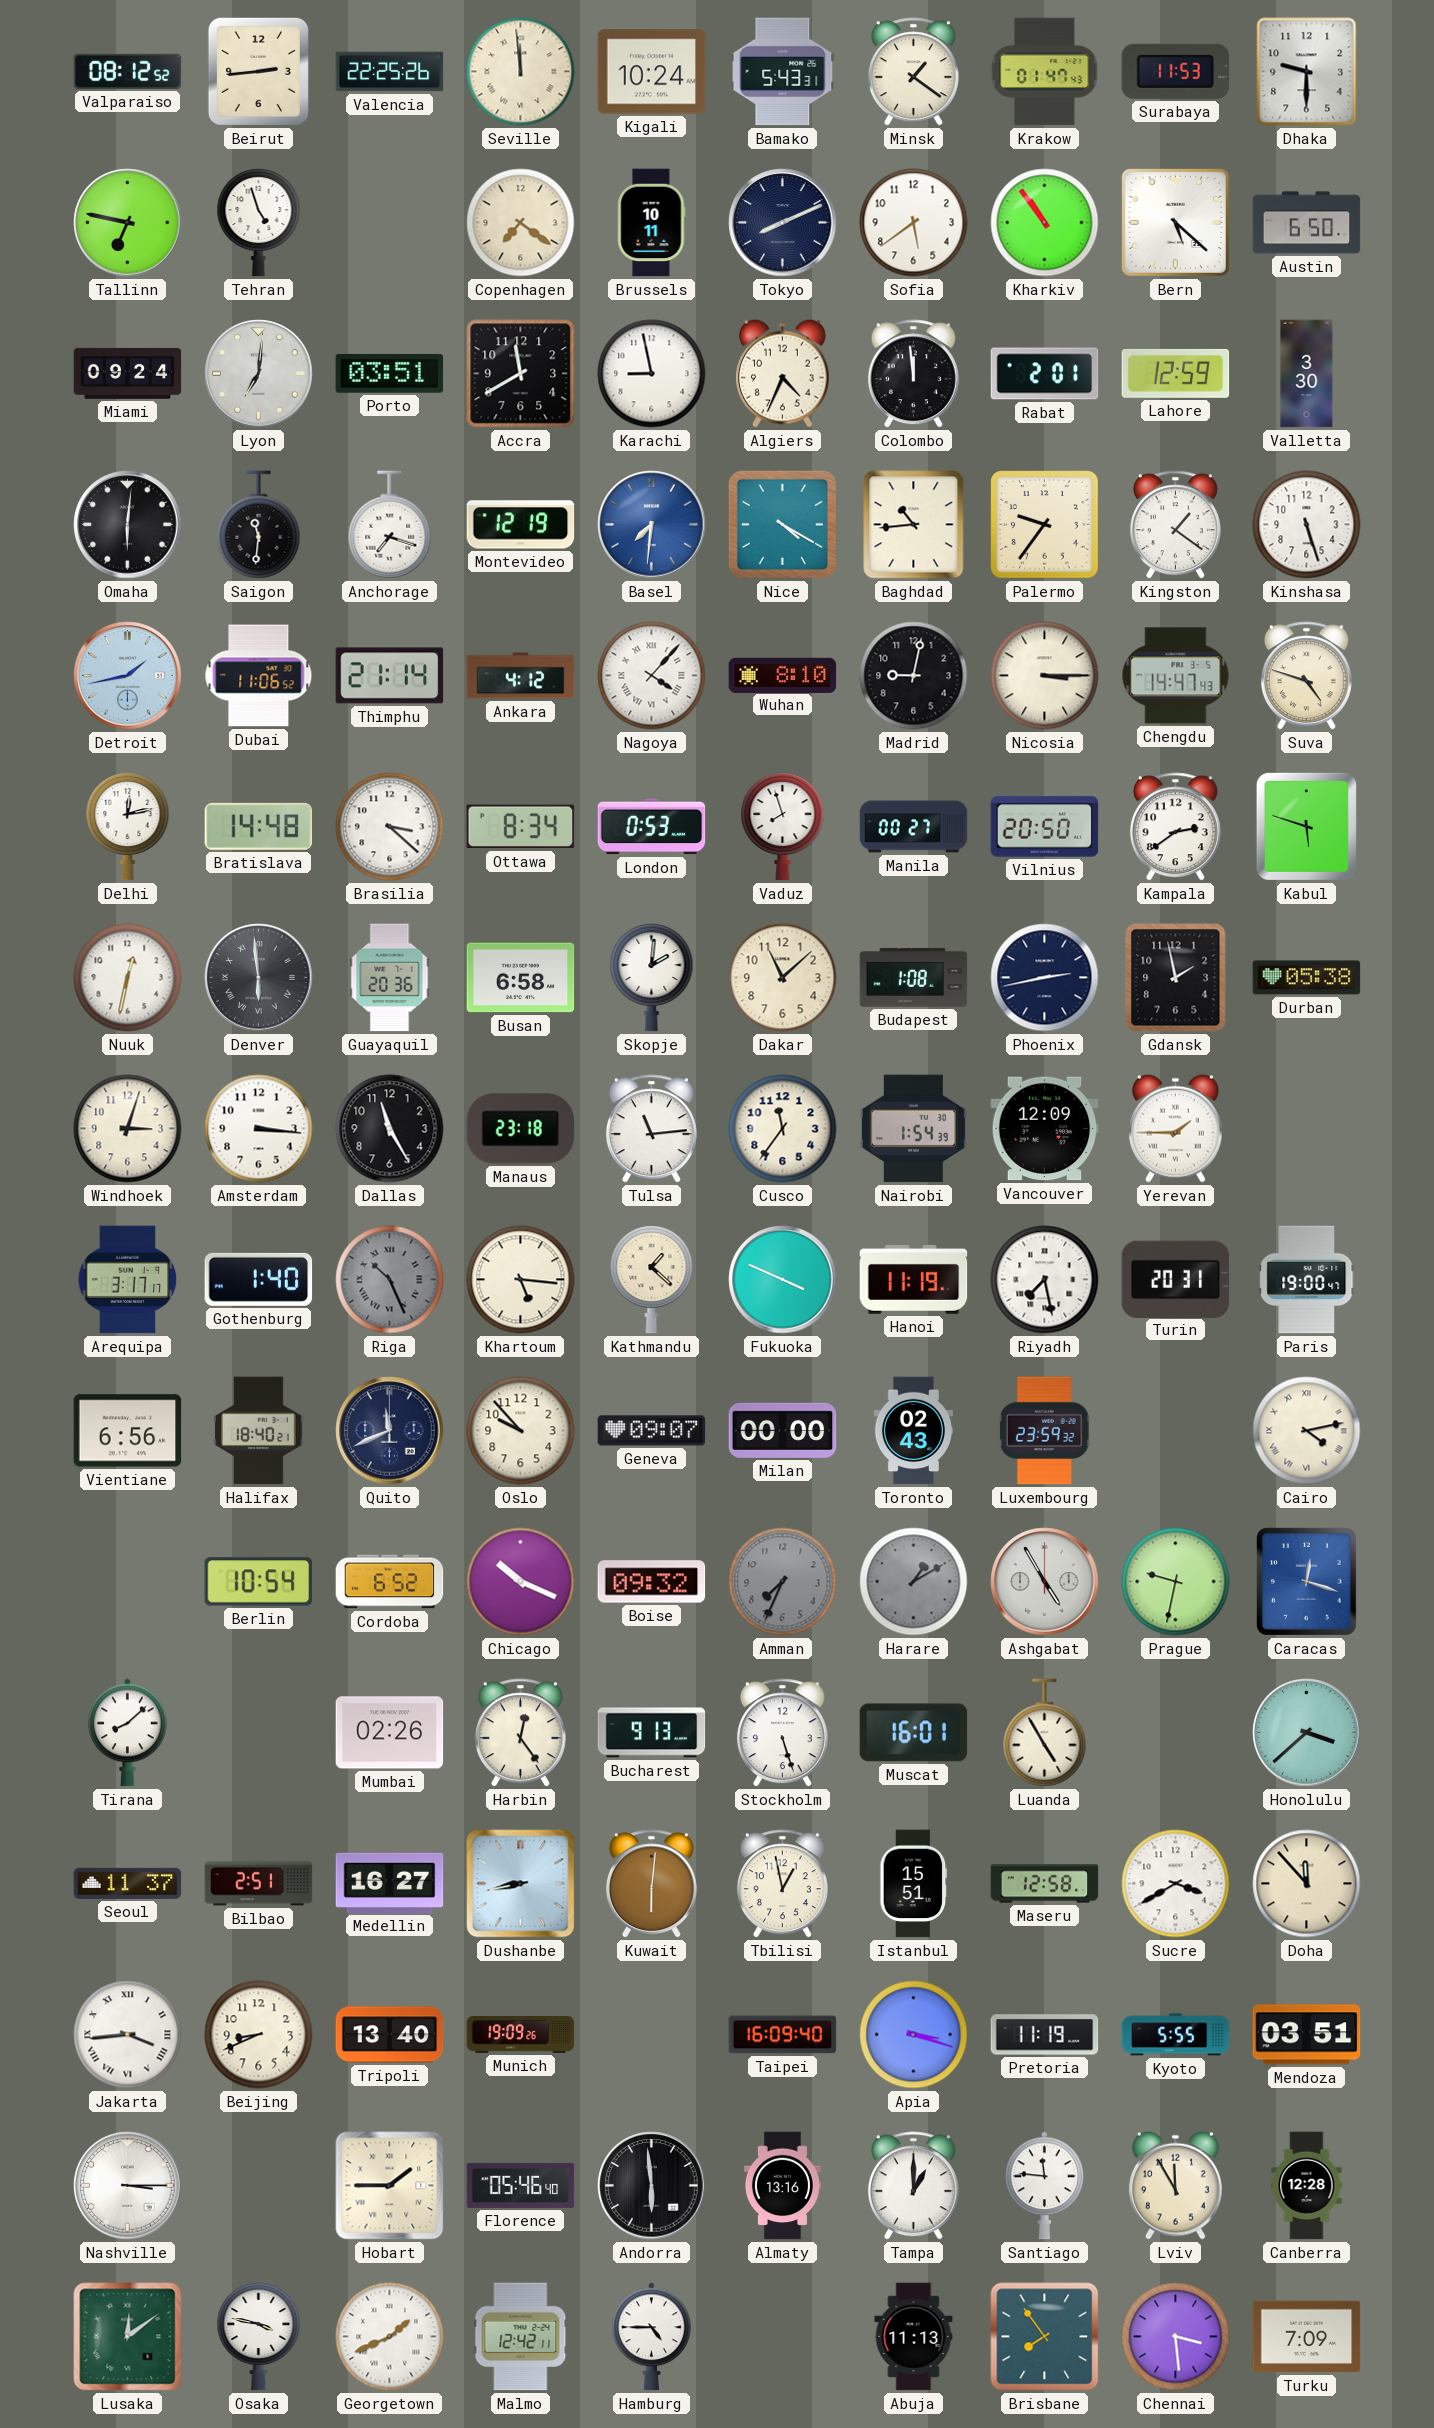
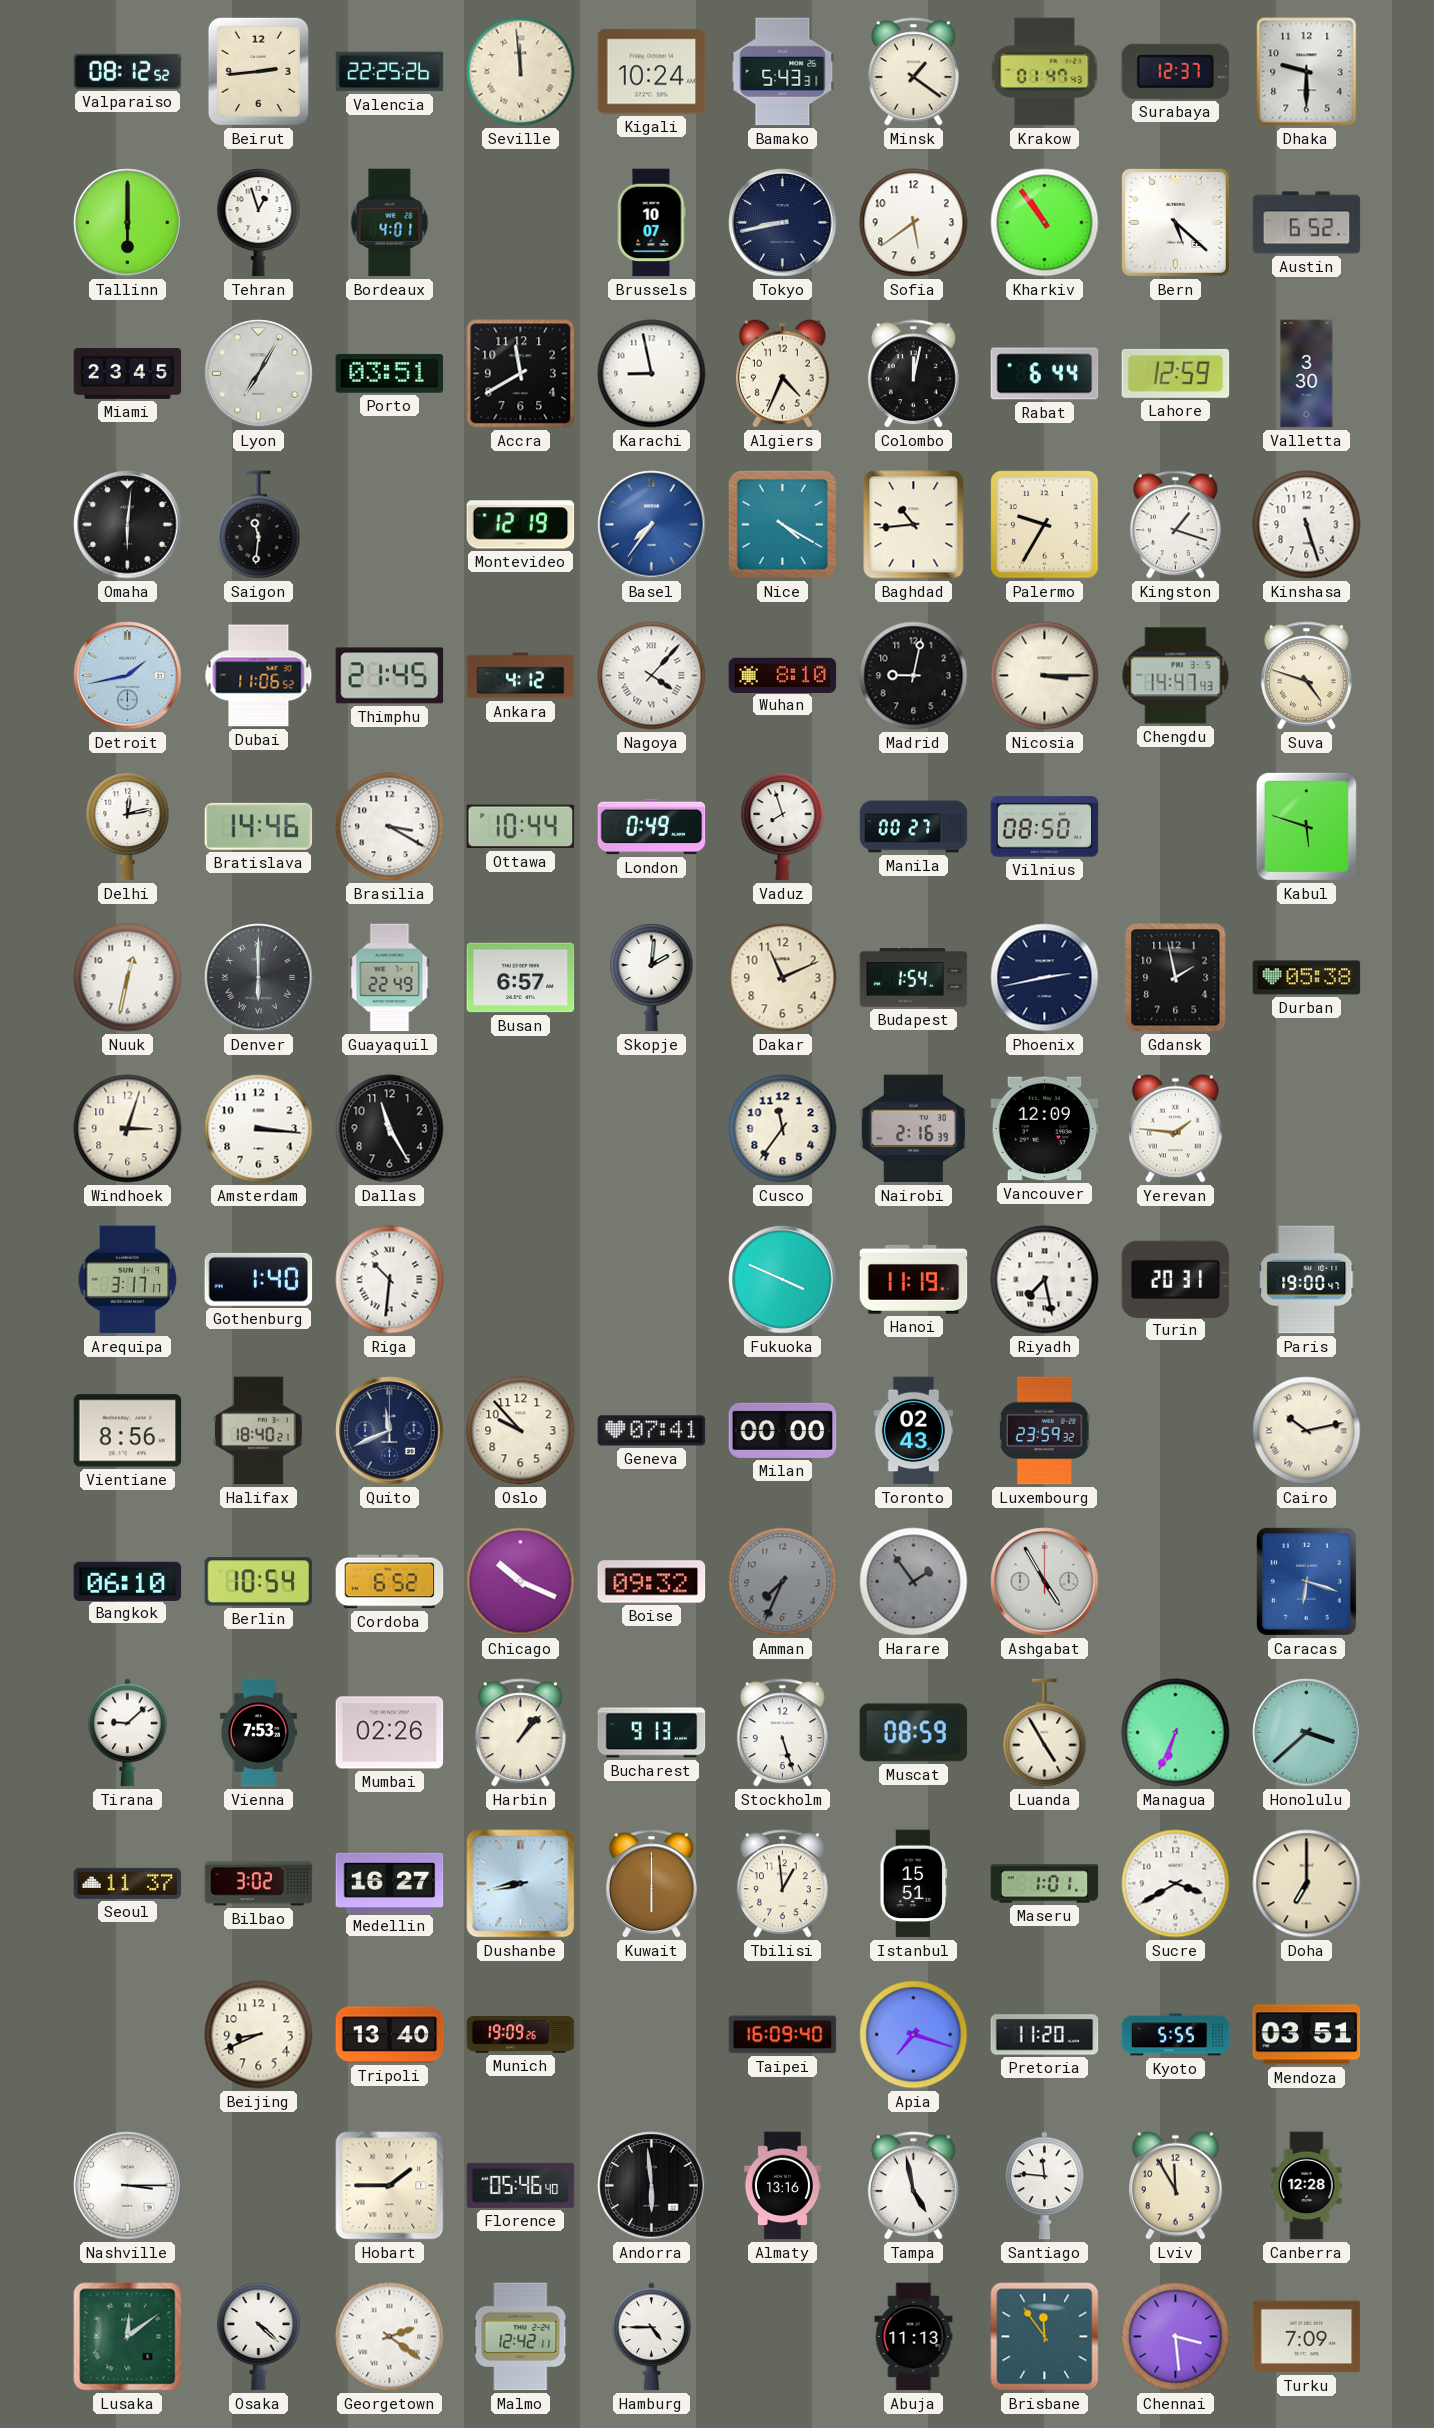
Surabaya: 11:53 -> 12:37 (1176, 71)
Tallinn: 6:47 -> 6:00 (128, 223)
Tehran: 4:57 -> 12:57 (259, 223)
Bordeaux: none -> 4:01 (390, 223)
Copenhagen: 7:21 -> none (521, 223)
Brussels: 10:11 -> 10:07 (652, 223)
Tokyo: 8:11 -> 8:43 (783, 223)
Austin: 6:50 -> 6:52 (1307, 223)
Miami: 09:24 -> 23:45 (128, 373)
Lyon: 7:01 -> 7:05 (259, 374)
Colombo: 11:59 -> 12:02 (913, 374)
Rabat: 2:01 -> 6:44 (1045, 374)
Anchorage: 7:18 -> none (390, 525)
Basel: 7:31 -> 7:36 (652, 525)
Palermo: 9:36 -> 9:35 (1045, 525)
Kingston: 1:21 -> 1:18 (1175, 525)
Thimphu: 21:14 -> 21:45 (390, 676)
Bratislava: 14:48 -> 14:46 (259, 826)
Brasilia: 3:22 -> 3:20 (390, 827)
Ottawa: 8:34 -> 10:44 (521, 827)
London: 0:53 -> 0:49 (652, 827)
Vilnius: 20:50 -> 08:50 (1045, 827)
Kampala: 2:39 -> none (1175, 827)
Denver: 5:59 -> 6:00 (259, 978)
Guayaquil: 20:36 -> 22:49 (390, 978)
Busan: 6:58 -> 6:57 (521, 978)
Dakar: 11:08 -> 11:11 (783, 978)
Budapest: 1:08 -> 1:54 (914, 978)
Manaus: 23:18 -> none (521, 1129)
Tulsa: 11:14 -> none (651, 1129)
Nairobi: 1:54 -> 2:16 (913, 1129)
Yerevan: 1:45 -> 1:46 (1175, 1128)
Riga: 10:26 -> 10:31 (390, 1280)
Riga dial: grey -> white (390, 1280)
Khartoum: 5:16 -> none (521, 1280)
Kathmandu: 1:22 -> none (652, 1280)
Vientiane: 6:56 -> 8:56 (128, 1431)
Geneva: 09:07 -> 07:41 (652, 1431)
Cairo: 4:13 -> 10:13 (1307, 1431)
Bangkok: none -> 06:10 (128, 1581)
Harare: 1:10 -> 1:54 (914, 1582)
Prague: 9:32 -> none (1176, 1582)
Caracas: 12:18 -> 6:18 (1306, 1581)
Tirana: 8:08 -> 9:08 (128, 1733)
Vienna: none -> 7:53 (258, 1733)
Harbin: 12:24 -> 1:07 (520, 1733)
Muscat: 16:01 -> 08:59 (914, 1733)
Managua: none -> 6:34 (1176, 1733)
Bilbao: 2:51 -> 3:02 (259, 1884)
Kuwait: 6:01 -> 6:00 (651, 1884)
Tbilisi: 12:58 -> 12:59 (782, 1884)
Maseru: 12:58 -> 1:01 (1045, 1884)
Doha: 11:53 -> 7:00 (1307, 1884)
Jakarta: 3:44 -> none (128, 2035)
Apia: 3:18 -> 7:18 (914, 2035)
Pretoria: 11:19 -> 11:20 (1045, 2035)
Tampa: 1:00 -> 4:58 (913, 2186)
Osaka: 3:47 -> 4:22 (259, 2337)
Georgetown: 1:41 -> 2:21 (390, 2337)
Brisbane: 7:54 -> 11:54 (1045, 2337)
